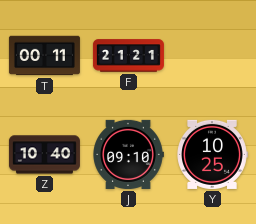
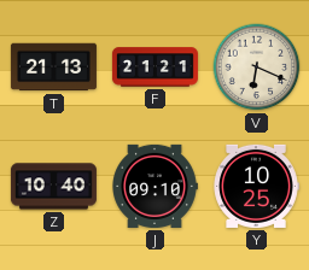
T: 00:11 -> 21:13 (53, 67)
V: none -> 6:19 (257, 67)
